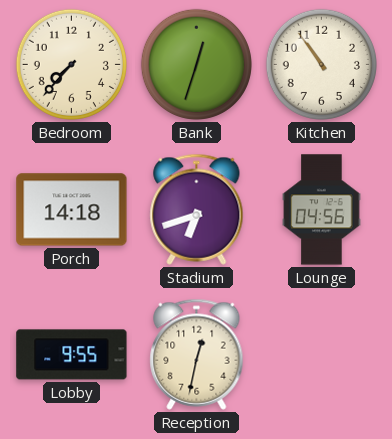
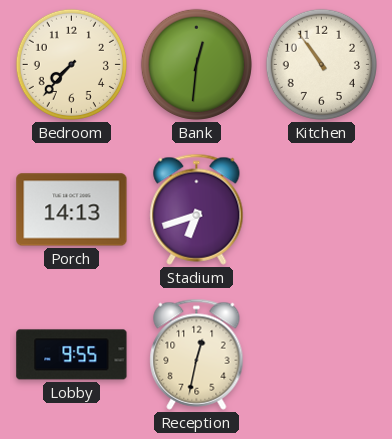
Bank: 12:33 -> 12:31 (196, 64)
Porch: 14:18 -> 14:13 (72, 210)
Lounge: 04:56 -> none (322, 210)
